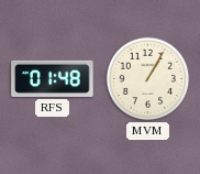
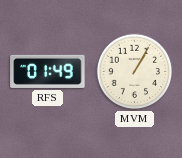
RFS: 01:48 -> 01:49 (48, 71)
